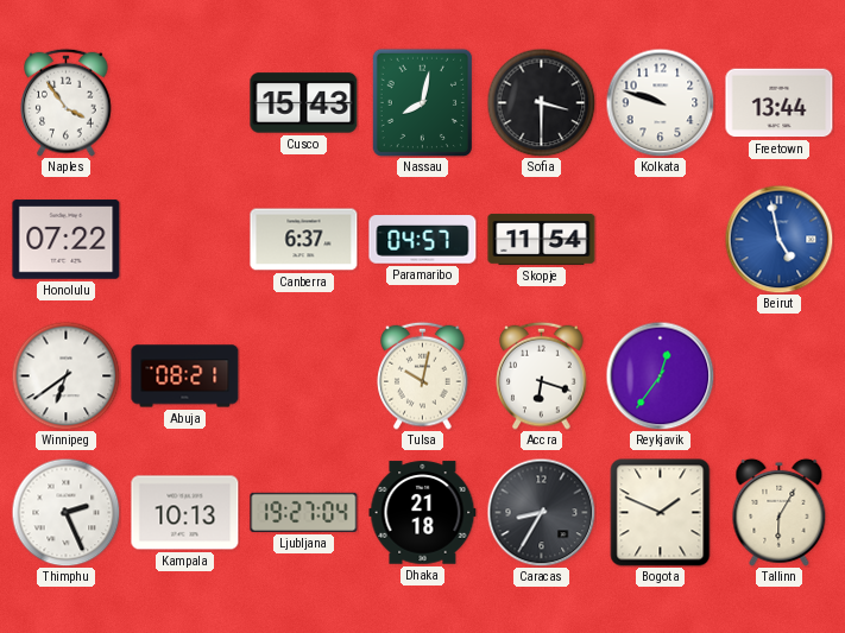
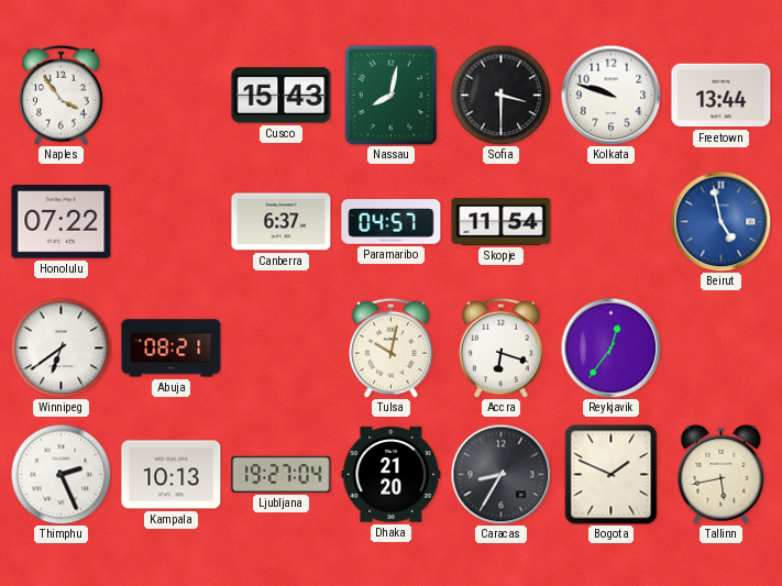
Dhaka: 21:18 -> 21:20 (392, 475)
Tallinn: 6:05 -> 5:43 (722, 474)
